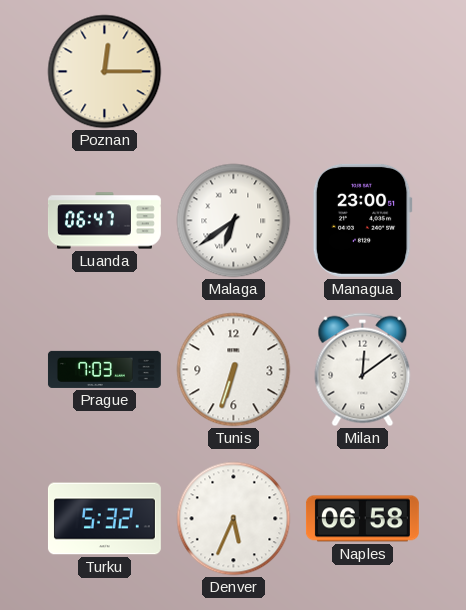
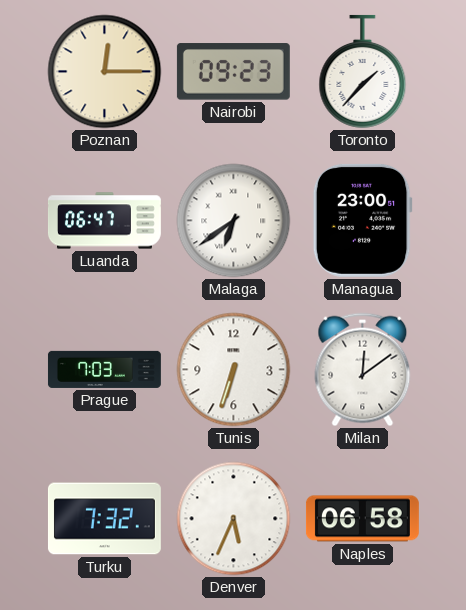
Nairobi: none -> 09:23 (233, 72)
Toronto: none -> 1:37 (363, 71)
Turku: 5:32 -> 7:32 (104, 519)
